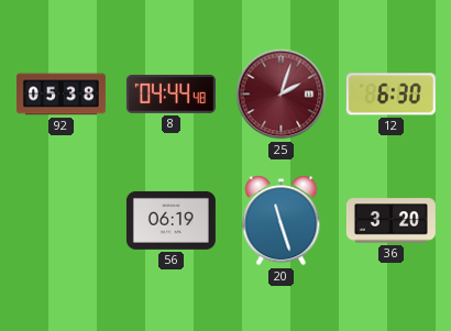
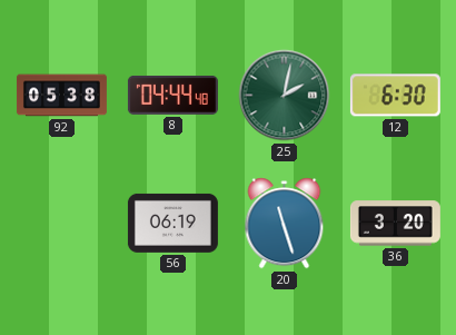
25: 2:03 -> 2:02 (285, 96)
25 dial: burgundy -> green (285, 96)
